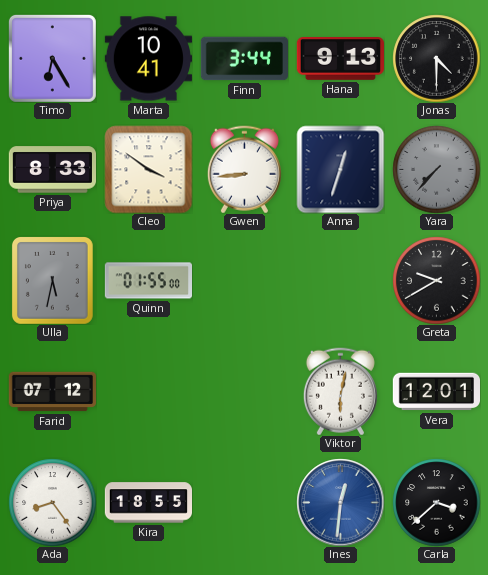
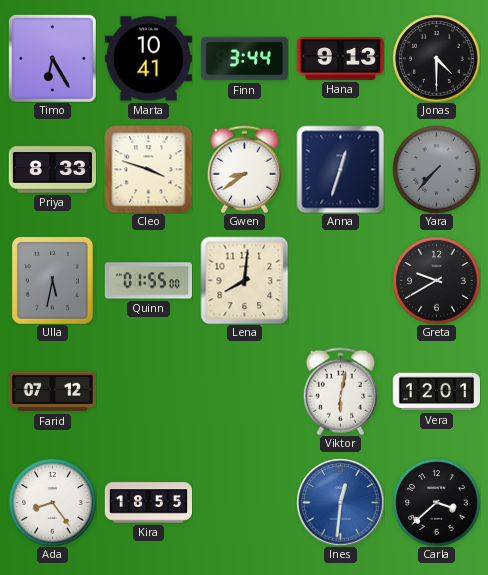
Cleo: 3:51 -> 3:48 (148, 169)
Gwen: 8:44 -> 8:39 (244, 169)
Lena: none -> 8:01 (244, 280)
